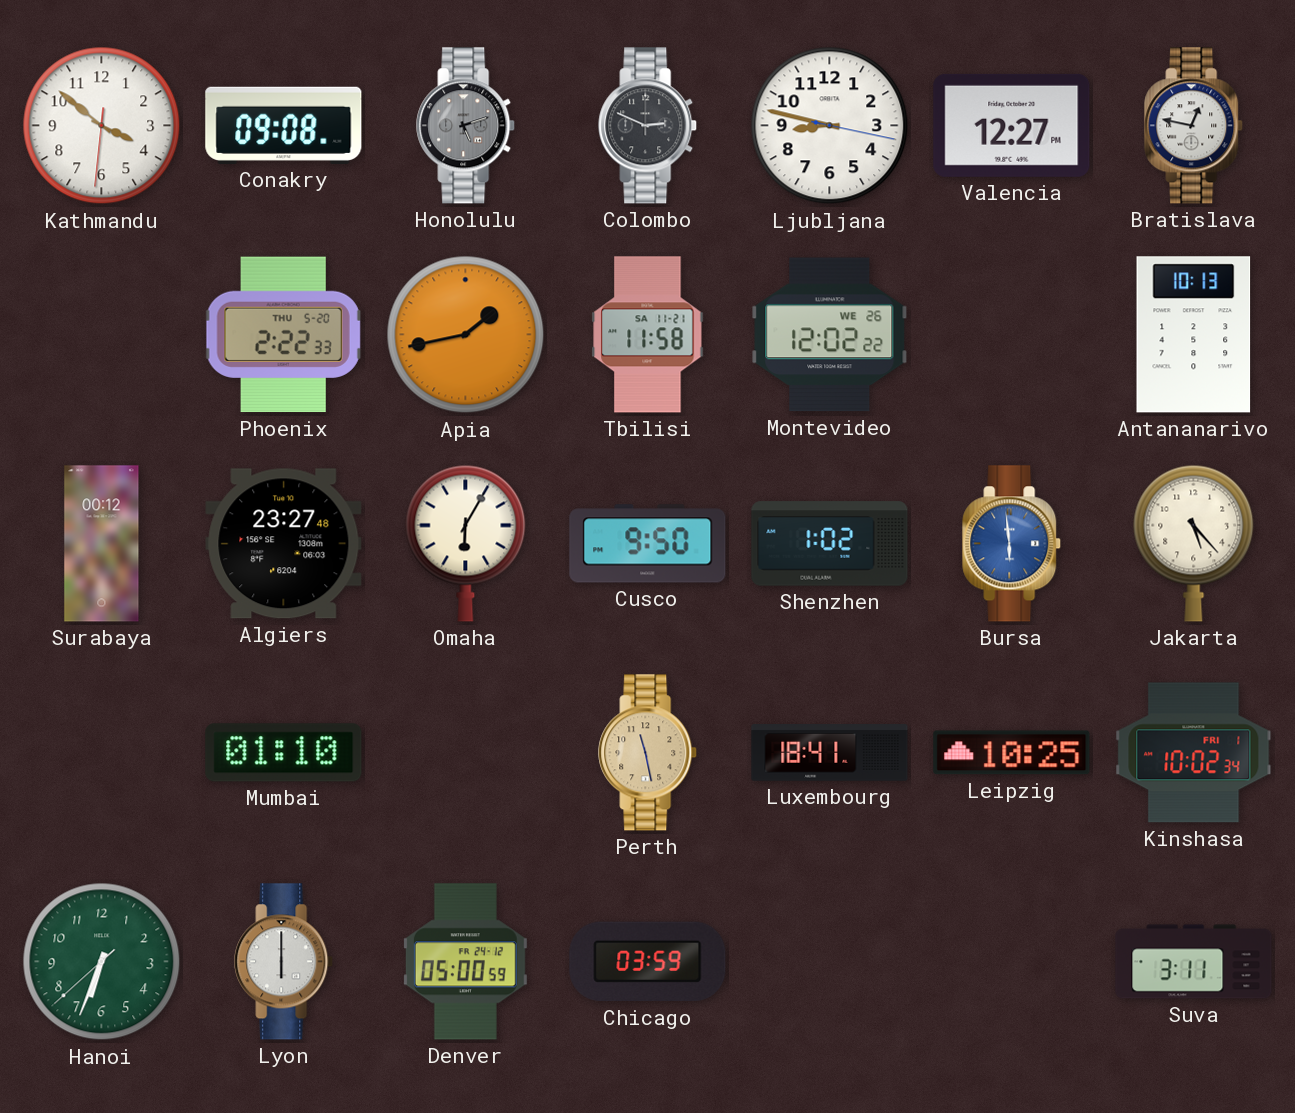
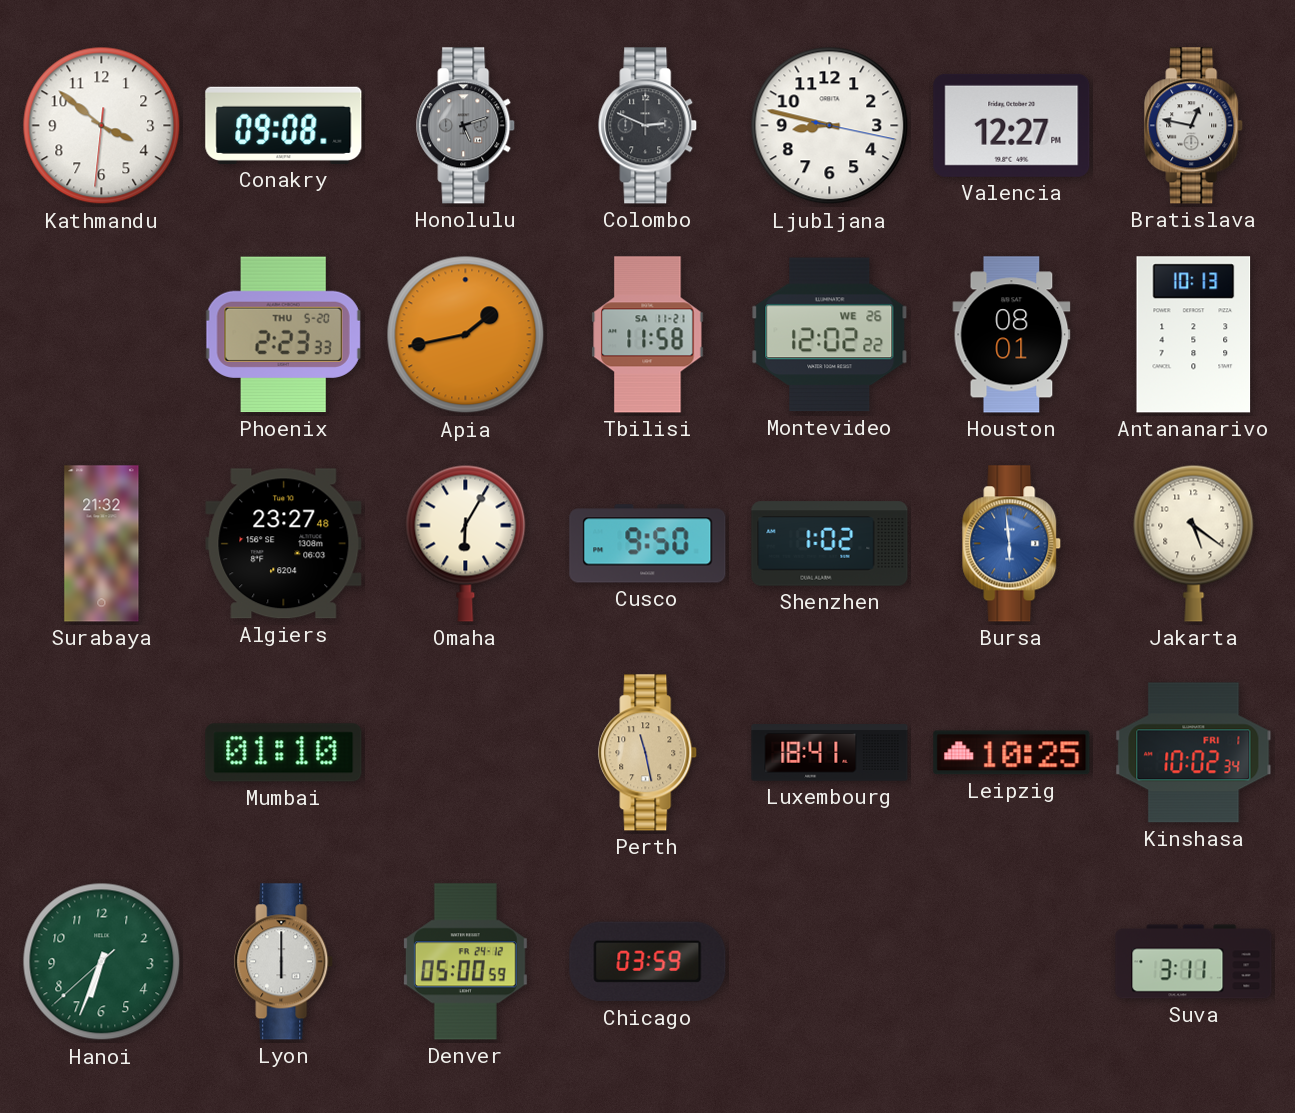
Phoenix: 2:22 -> 2:23 (283, 335)
Houston: none -> 08:01 (1012, 335)
Surabaya: 00:12 -> 21:32 (102, 544)
Jakarta: 5:23 -> 5:21 (1194, 543)
